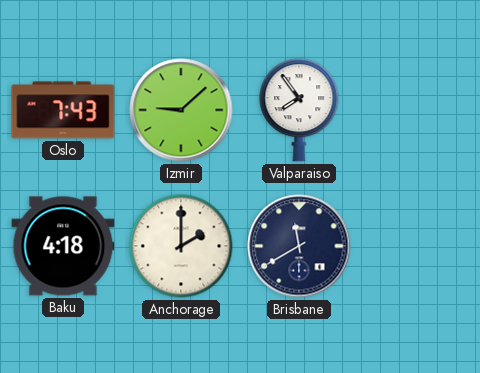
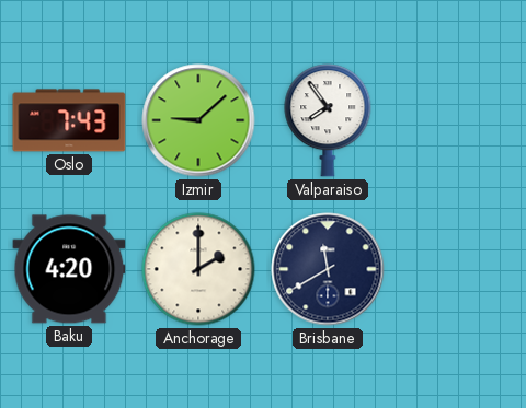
Baku: 4:18 -> 4:20 (69, 269)
